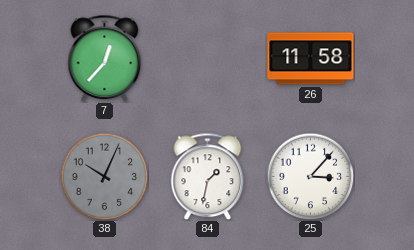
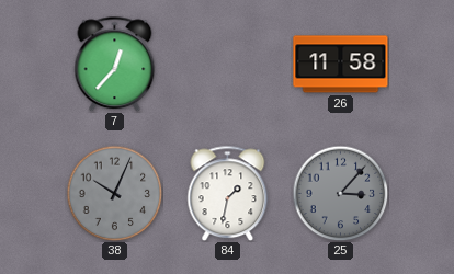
25 dial: white -> grey (340, 193)
